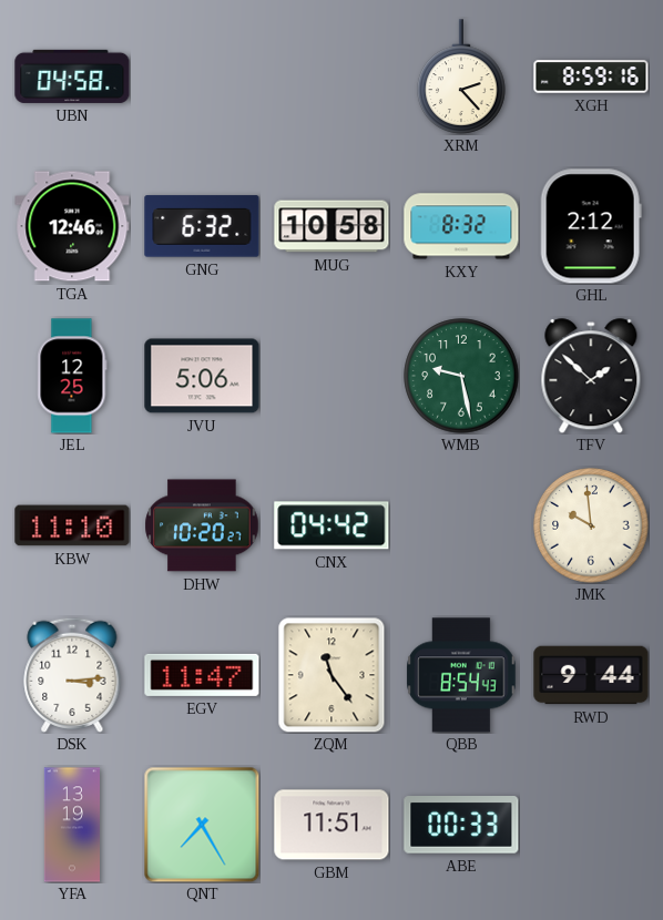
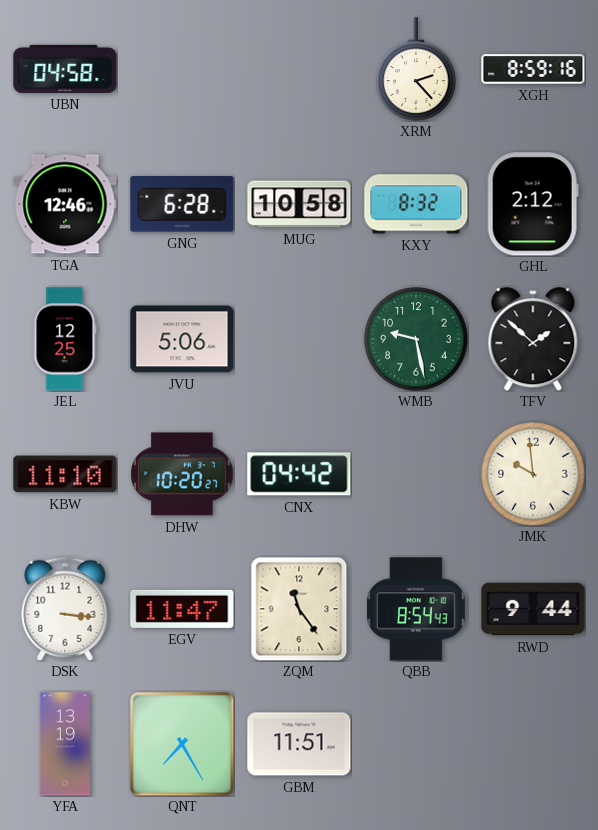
GNG: 6:32 -> 6:28 (182, 204)
DSK: 3:14 -> 3:16 (65, 609)
ABE: 00:33 -> none (461, 826)
